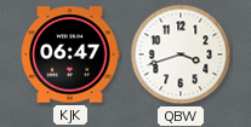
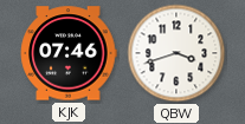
KJK: 06:47 -> 07:46 (69, 53)
